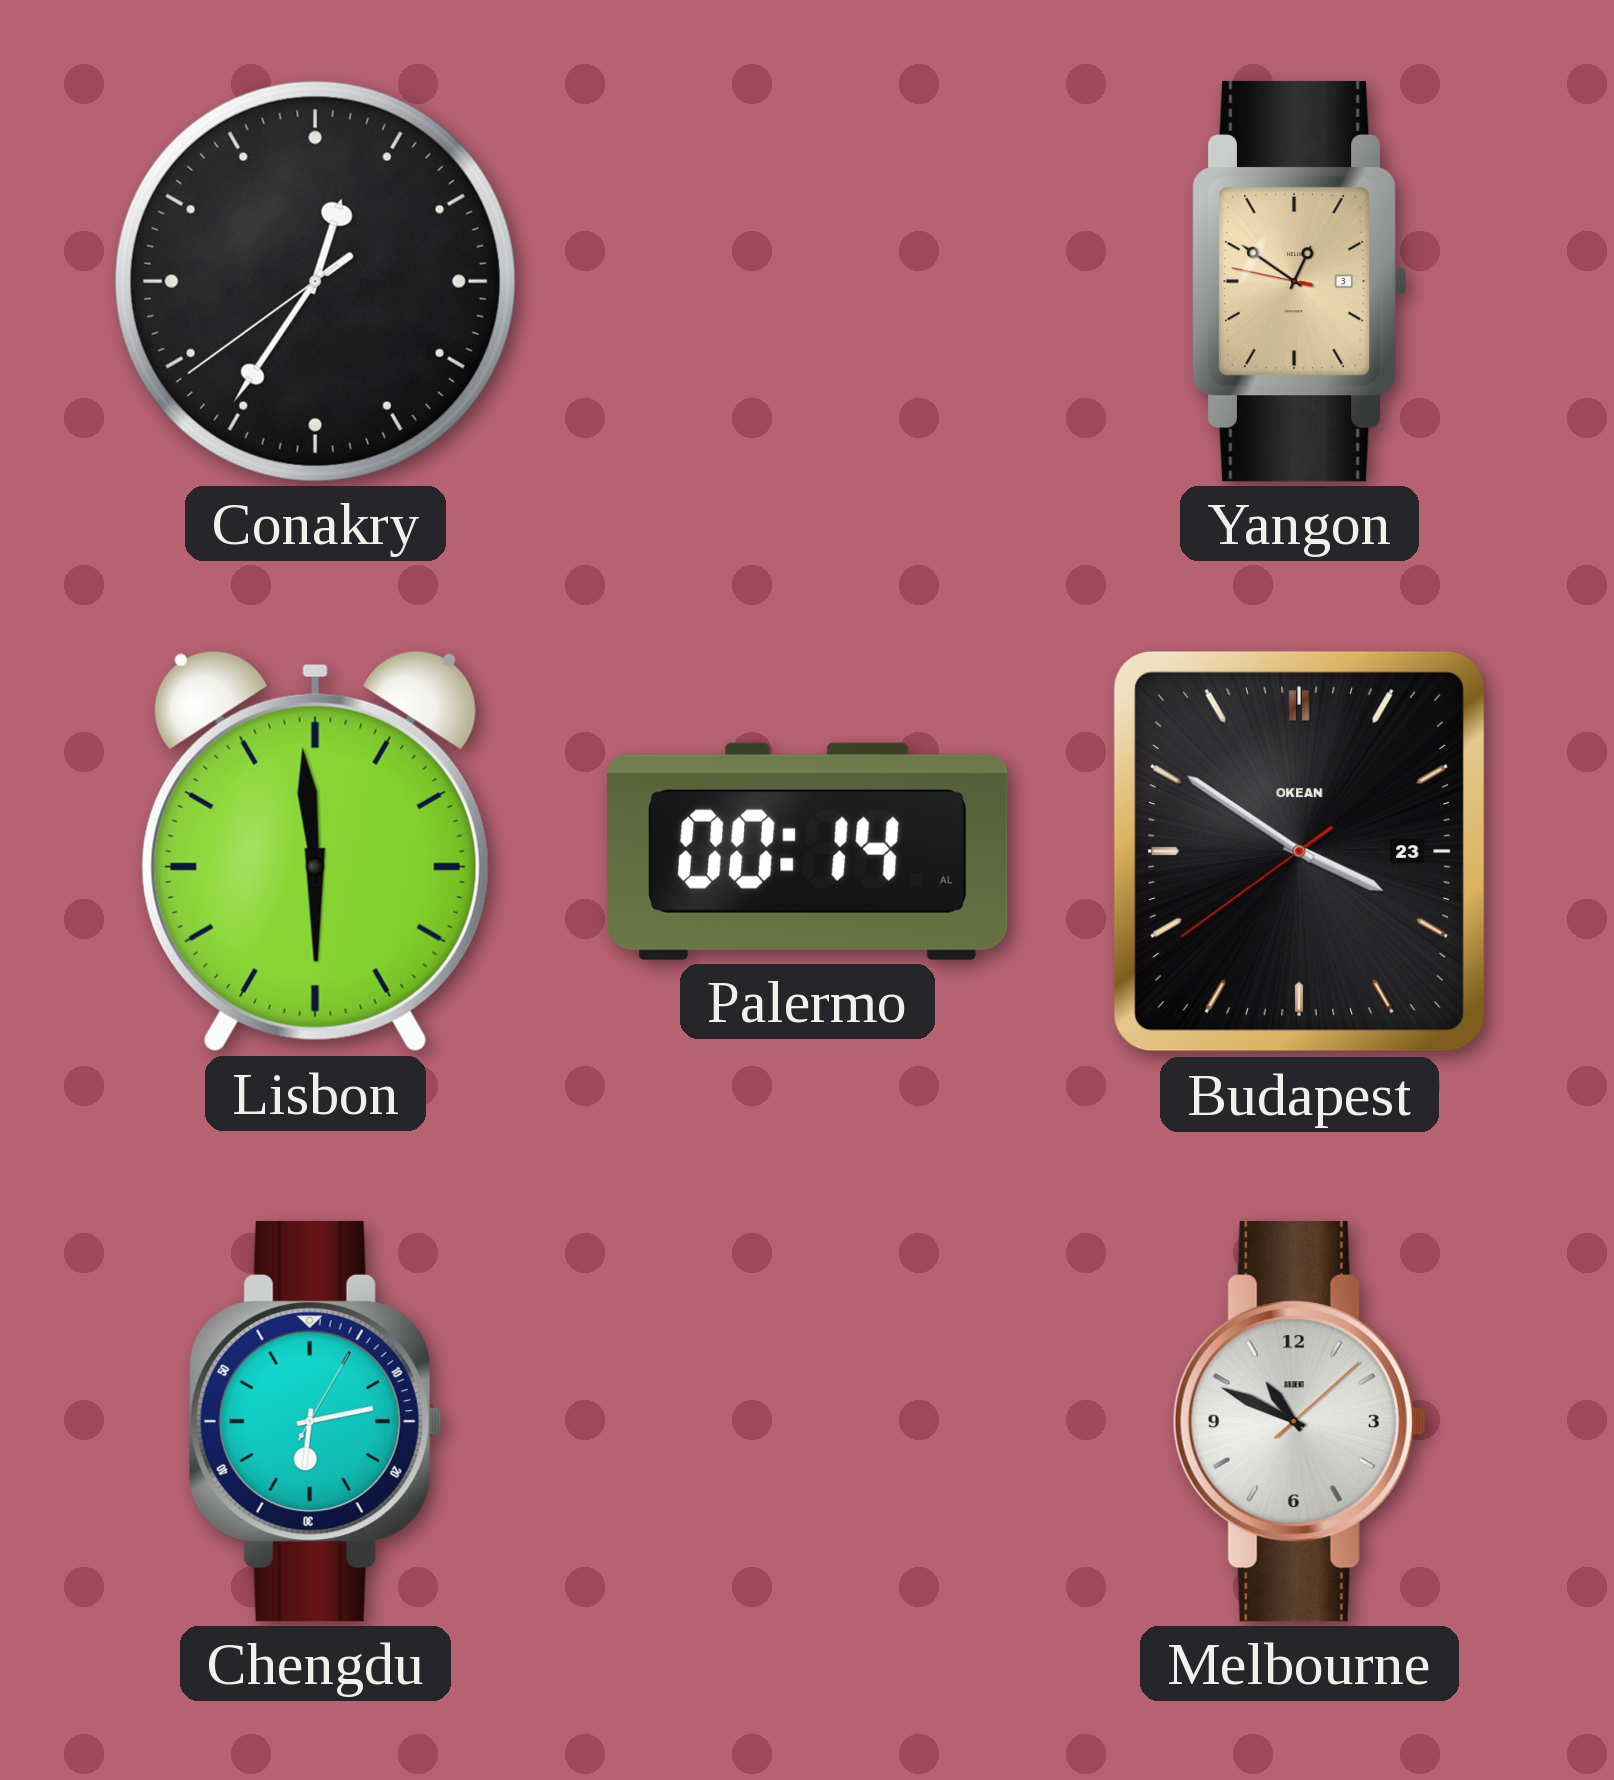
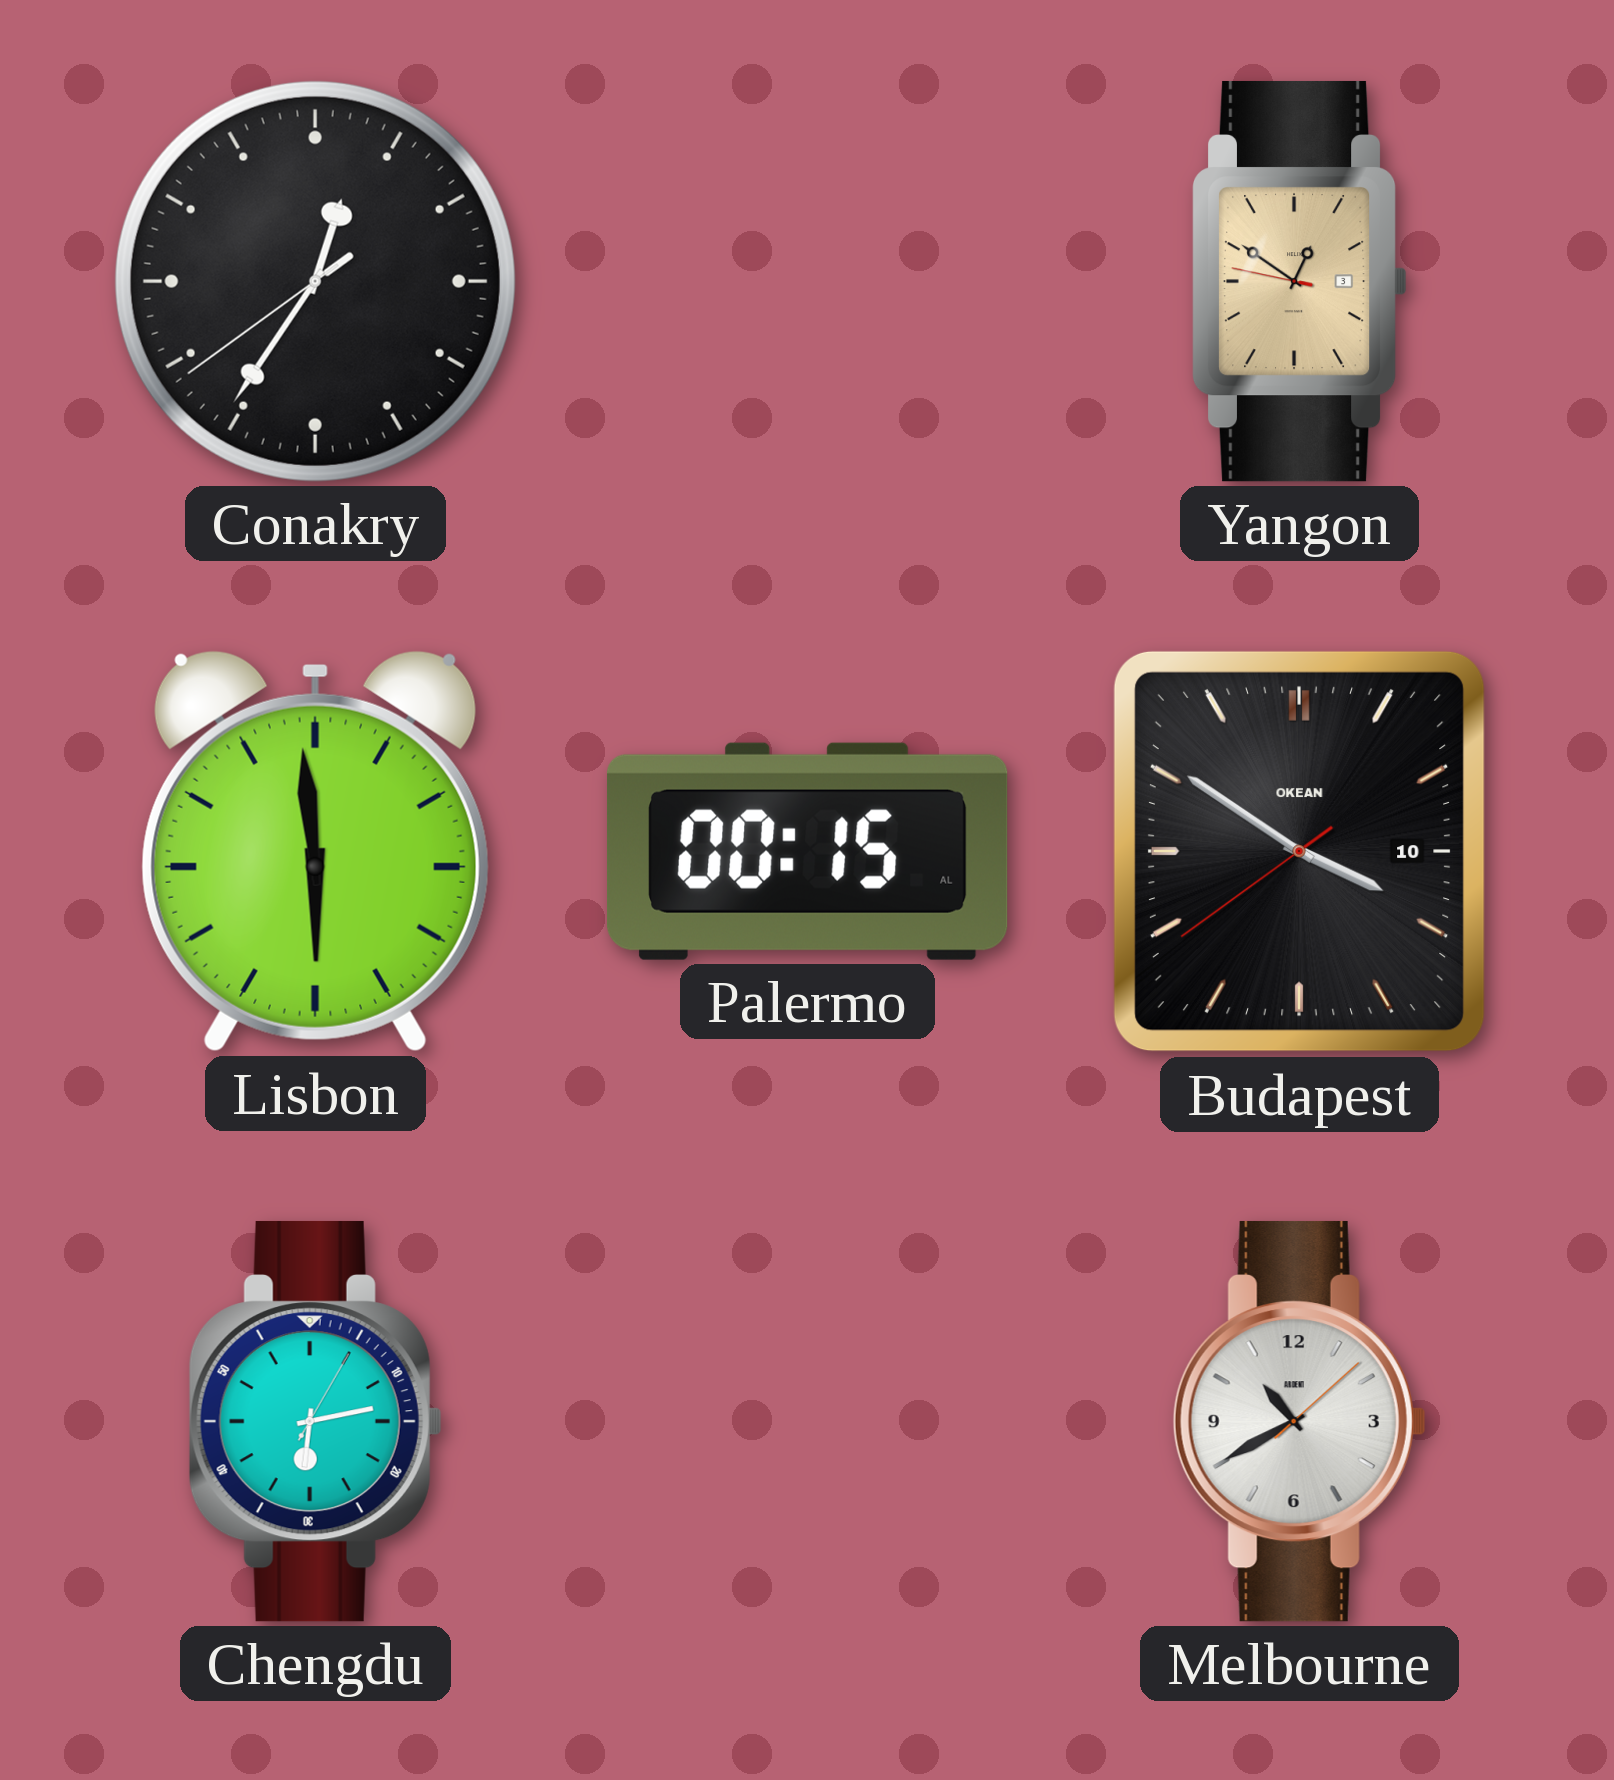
Palermo: 00:14 -> 00:15 (807, 851)
Budapest date: 23 -> 10 (1299, 851)
Melbourne: 10:49 -> 10:40 (1299, 1421)
